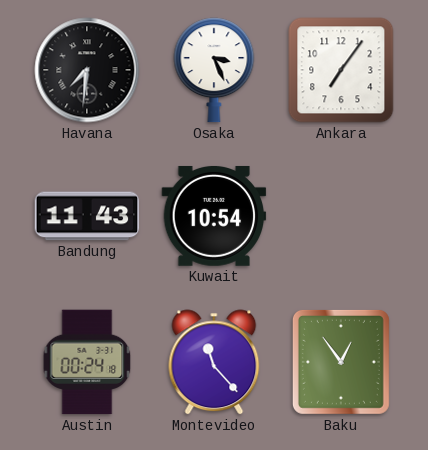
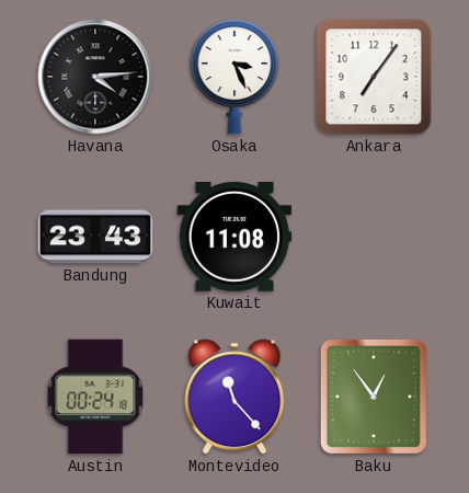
Havana: 7:31 -> 4:14 (95, 77)
Bandung: 11:43 -> 23:43 (95, 237)
Kuwait: 10:54 -> 11:08 (234, 237)
